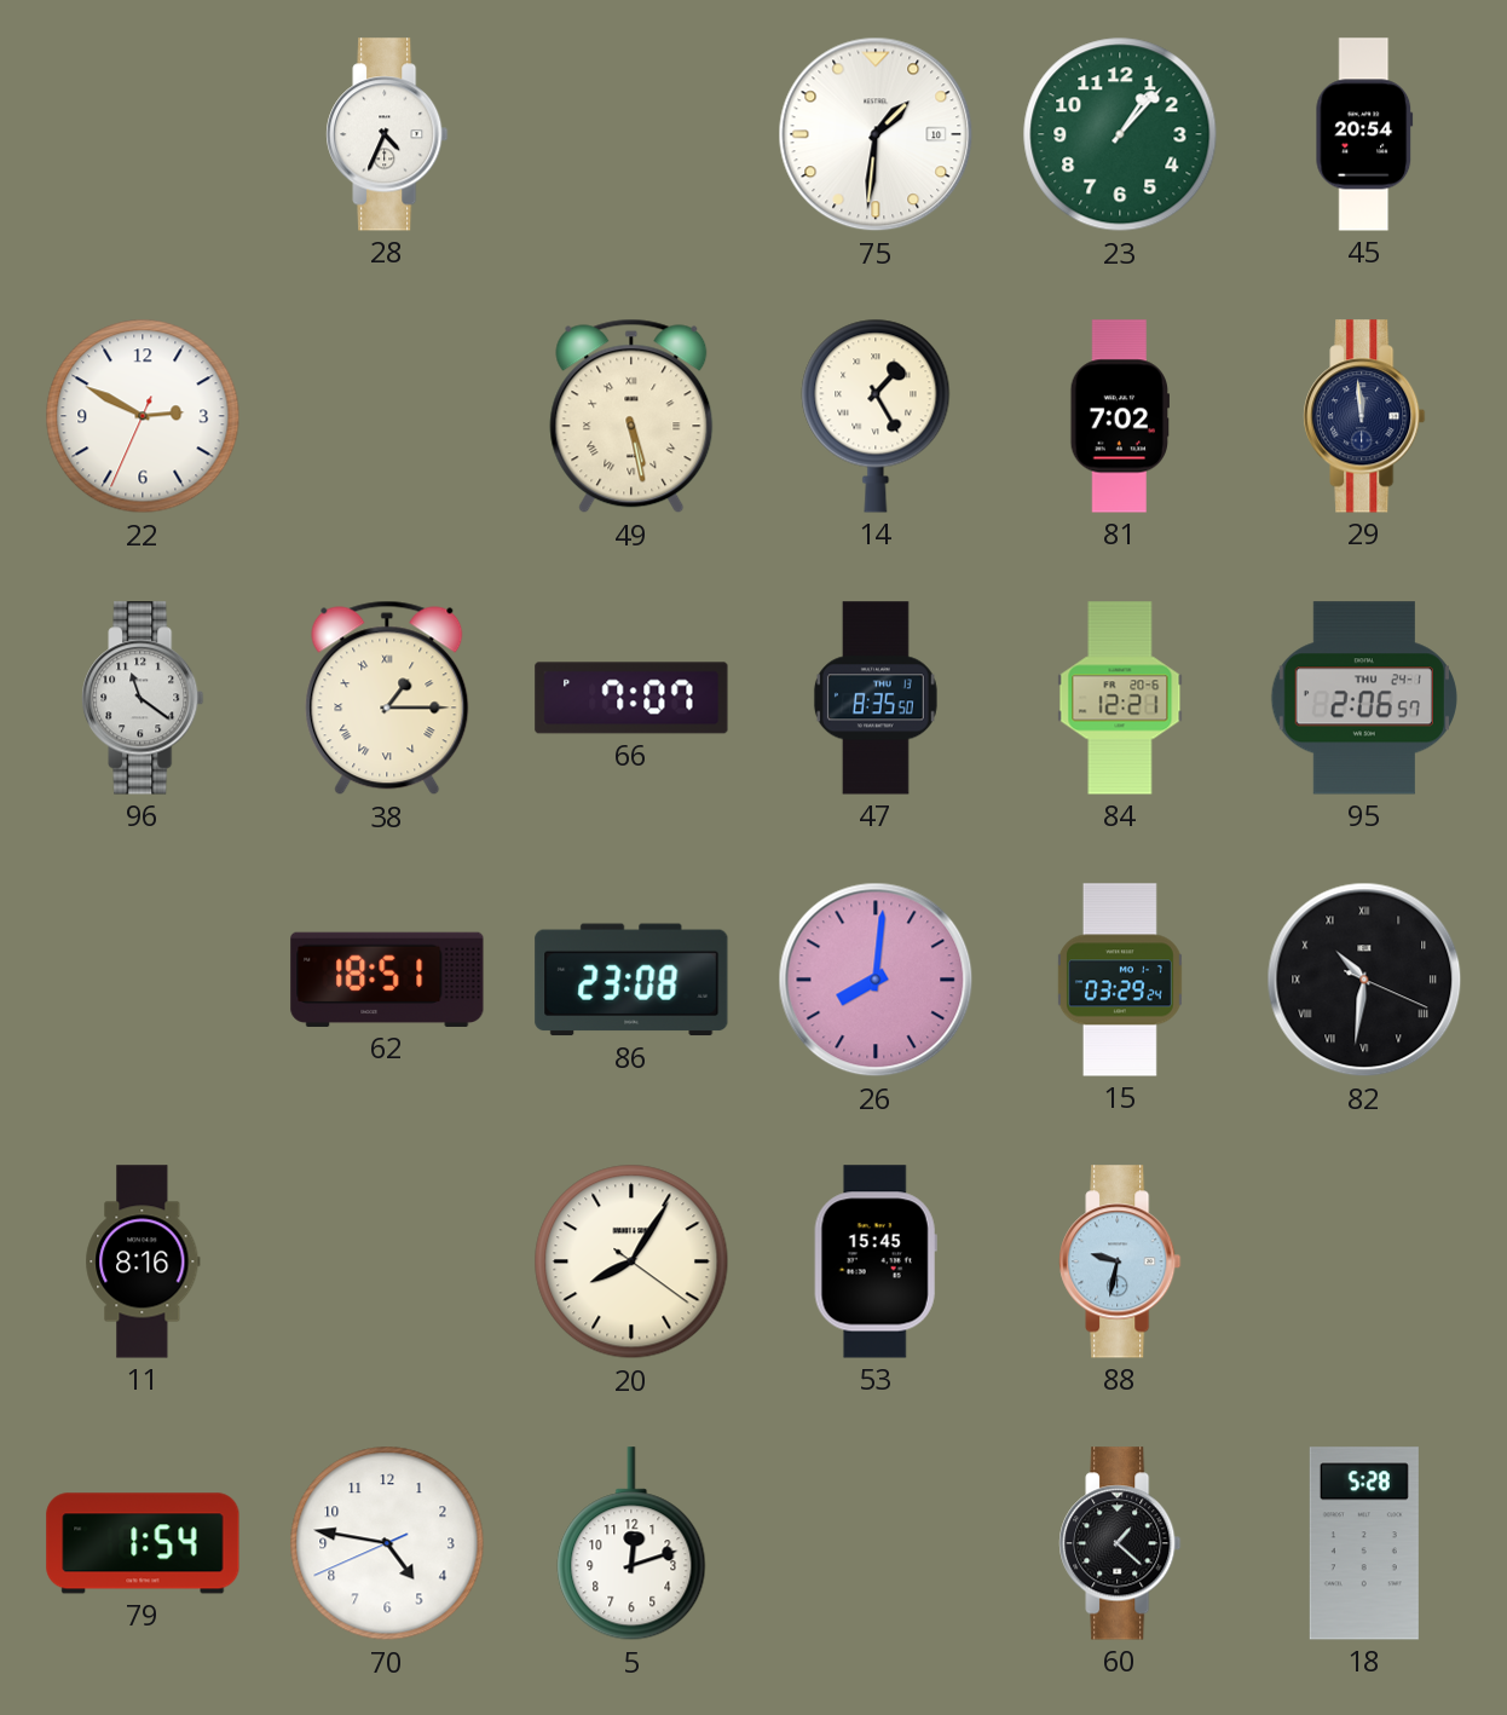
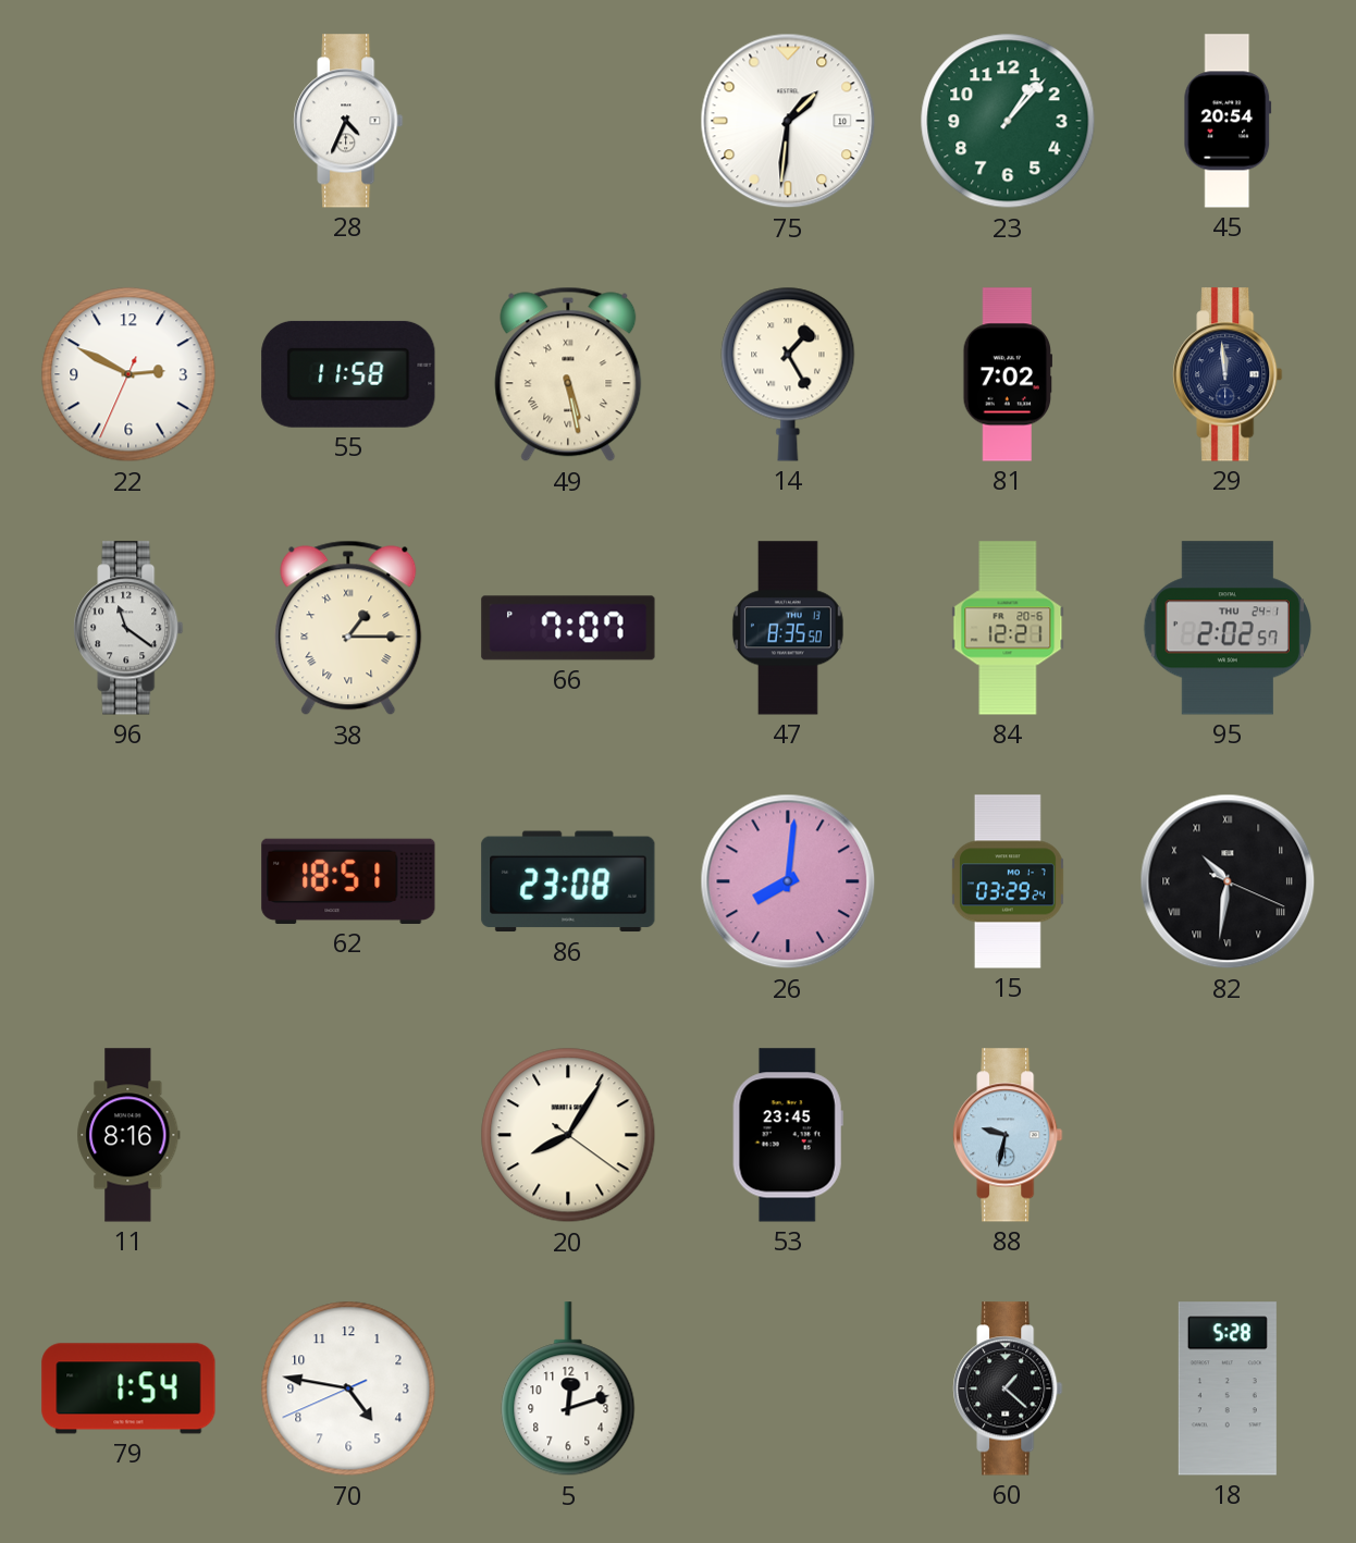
55: none -> 11:58 (348, 374)
95: 2:06 -> 2:02 (1228, 628)
53: 15:45 -> 23:45 (788, 1135)
